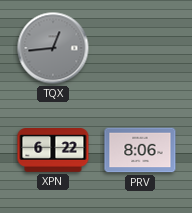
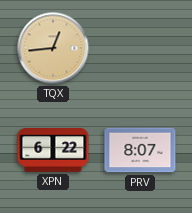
TQX dial: grey -> champagne (53, 48)
PRV: 8:06 -> 8:07 (140, 150)
